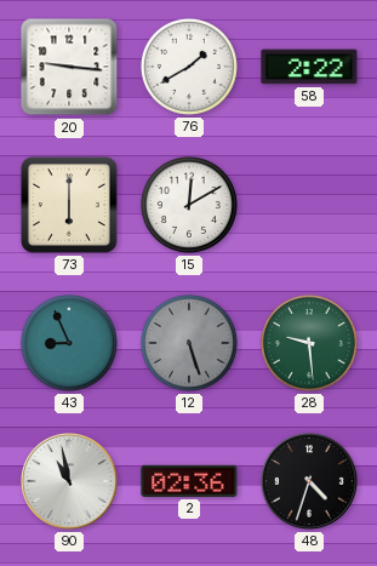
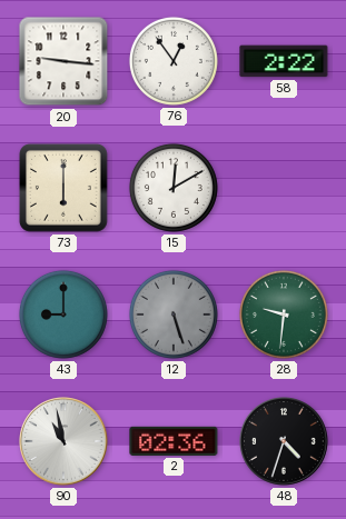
76: 1:40 -> 12:54 (174, 61)
43: 8:56 -> 9:00 (63, 315)
28: 9:29 -> 9:31 (284, 315)
